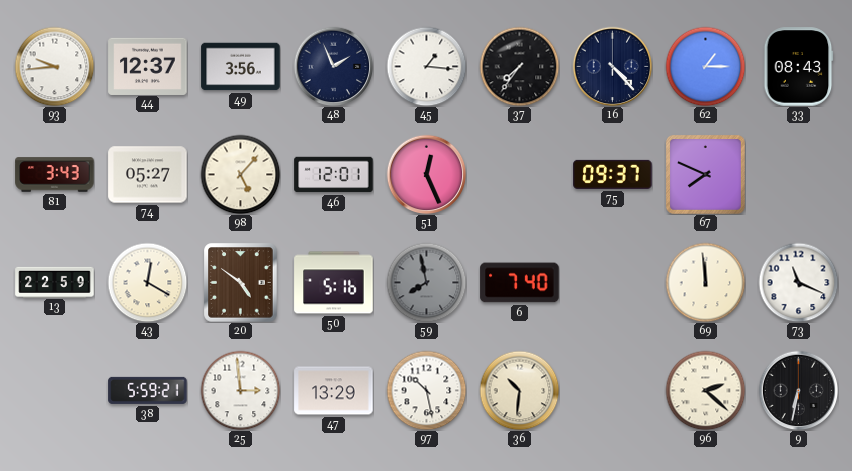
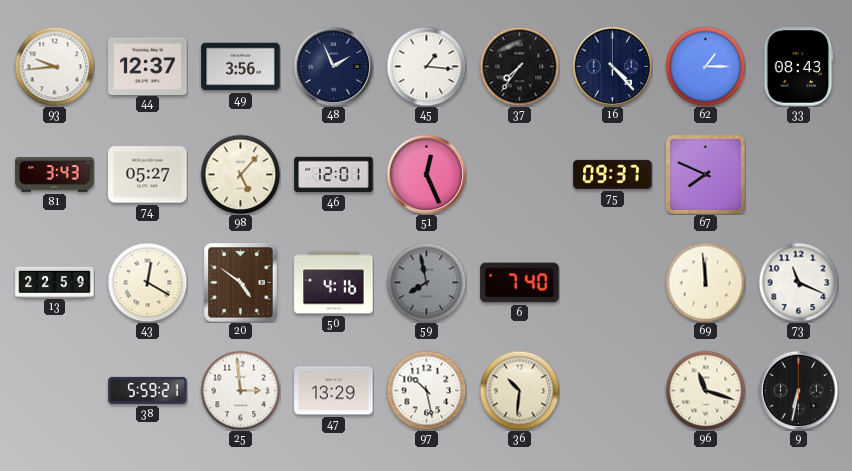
50: 5:16 -> 4:16 (334, 283)
96: 2:22 -> 11:18 (705, 390)
